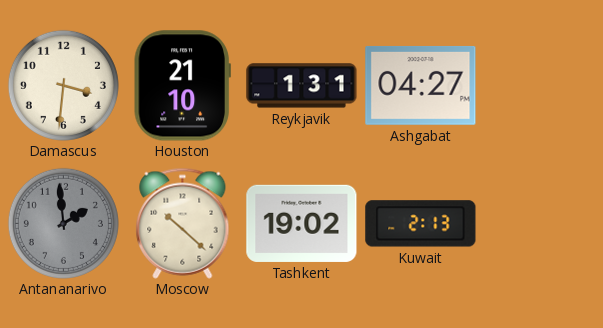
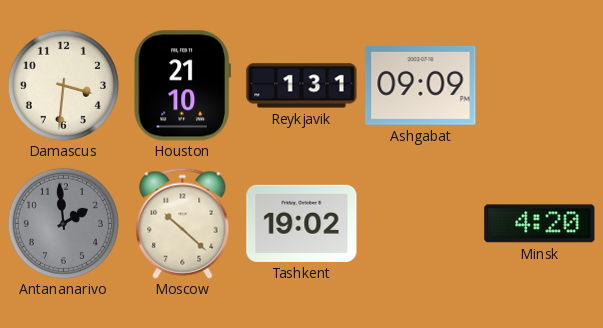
Ashgabat: 04:27 -> 09:09 (421, 85)
Kuwait: 2:13 -> none (421, 224)
Minsk: none -> 4:20 (540, 224)
